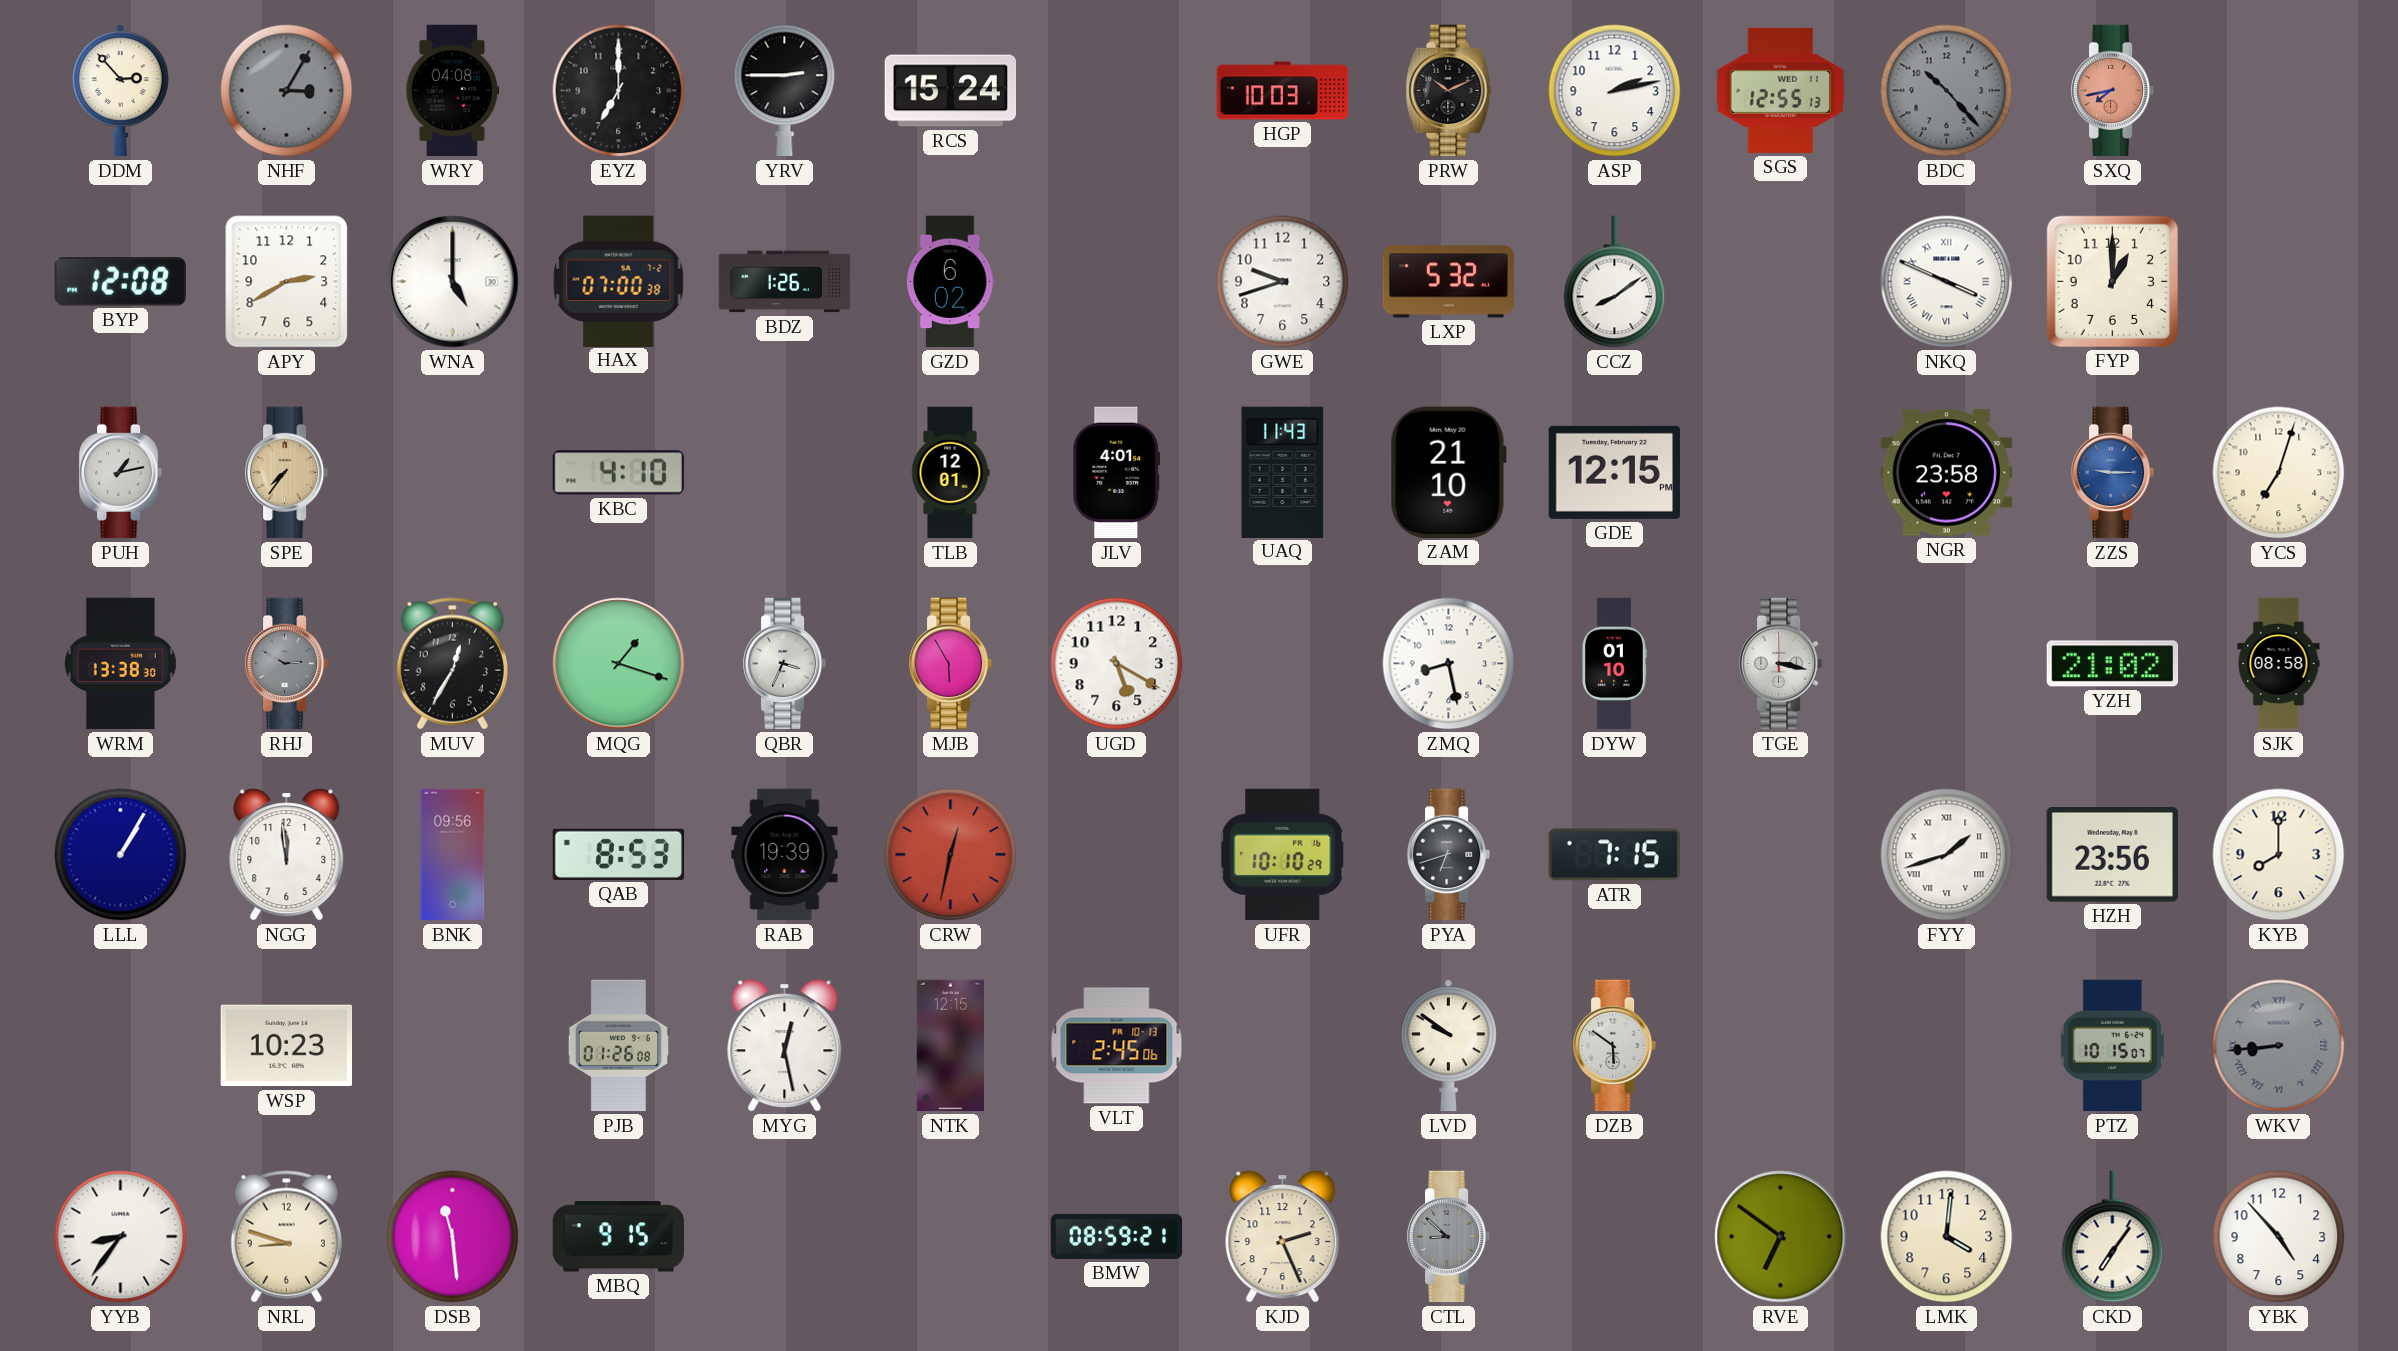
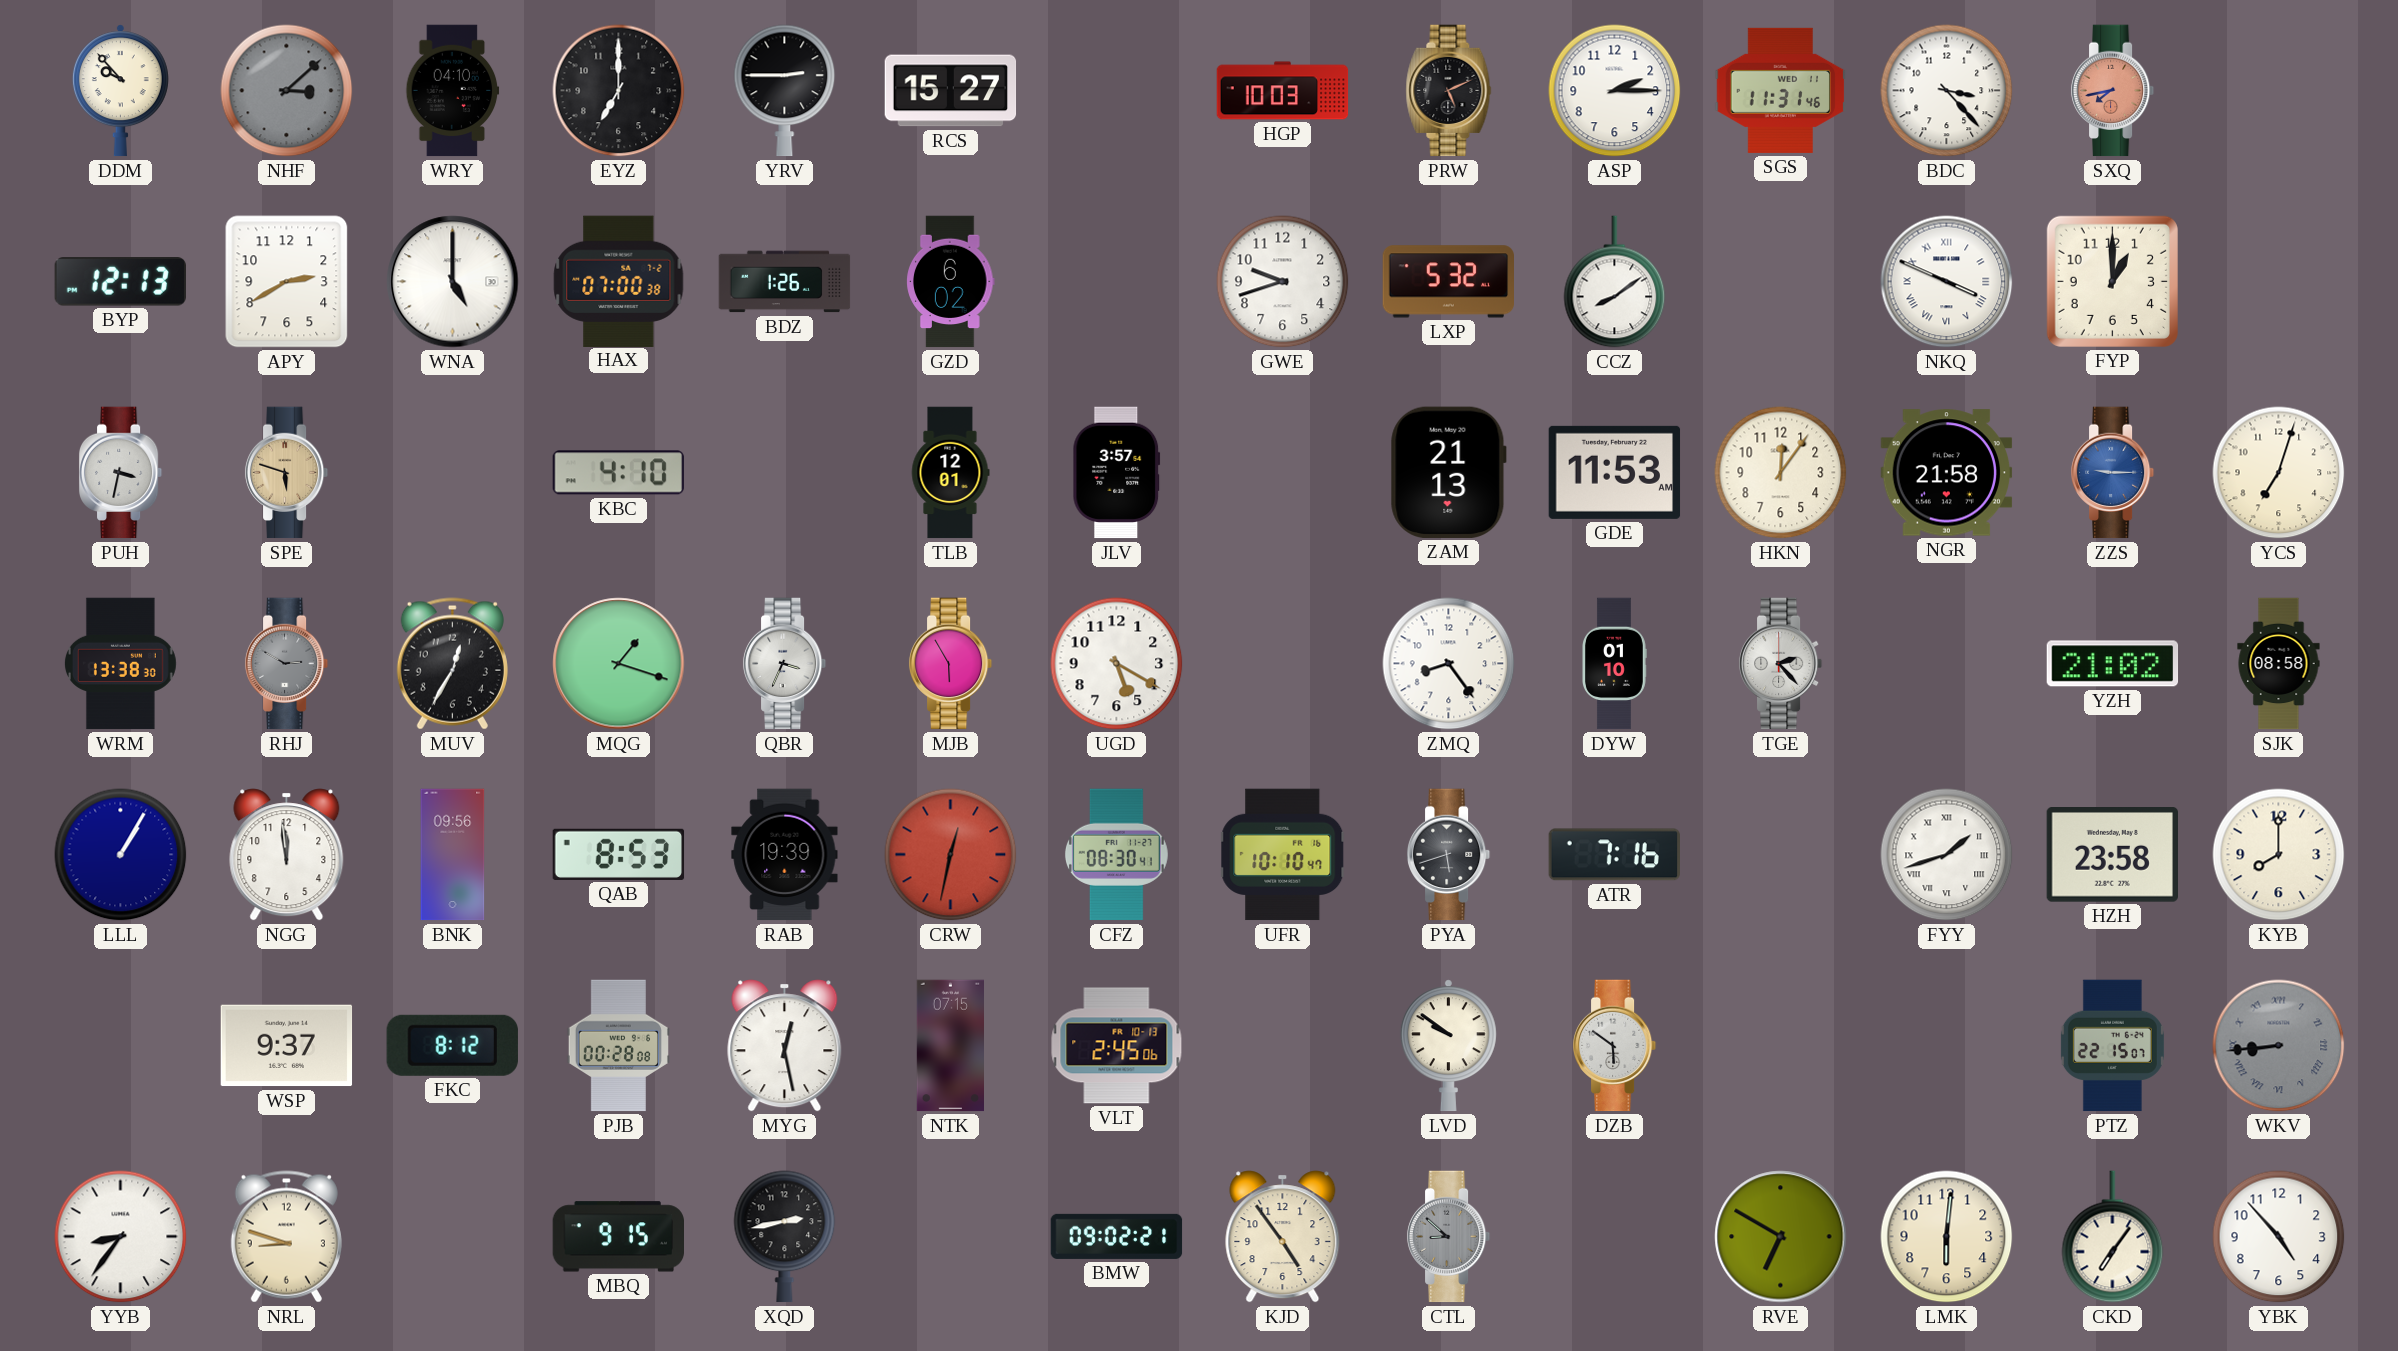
DDM: 2:53 -> 9:53 (120, 91)
NHF: 3:05 -> 3:08 (287, 91)
WRY: 04:08 -> 04:10 (453, 91)
RCS: 15:24 -> 15:27 (951, 91)
PRW: 10:11 -> 5:11 (1449, 91)
ASP: 2:13 -> 2:15 (1615, 91)
SGS: 12:55 -> 11:31 (1781, 90)
BDC: 10:23 -> 3:23 (1947, 91)
BDC dial: grey -> white (1947, 91)
BYP: 12:08 -> 12:13 (120, 282)
PUH: 1:13 -> 3:32 (121, 473)
SPE: 7:36 -> 5:48 (287, 473)
JLV: 4:01 -> 3:57 (1117, 473)
UAQ: 11:43 -> none (1283, 472)
ZAM: 21:10 -> 21:13 (1448, 472)
GDE: 12:15 -> 11:53 (1615, 472)
HKN: none -> 12:06 (1781, 473)
NGR: 23:58 -> 21:58 (1947, 473)
ZMQ: 8:28 -> 8:24 (1449, 664)
TGE: 3:17 -> 2:23 (1781, 664)
CFZ: none -> 08:30 (1116, 855)
UFR: 10:10:29 -> 10:10:47 (1283, 855)
PYA: 6:42 -> 5:42 (1449, 855)
ATR: 7:15 -> 7:16 (1614, 855)
HZH: 23:56 -> 23:58 (2112, 855)
WSP: 10:23 -> 9:37 (287, 1046)
FKC: none -> 8:12 (452, 1045)
PJB: 01:26 -> 00:28 (618, 1046)
NTK: 12:15 -> 07:15 (950, 1046)
PTZ: 10:15 -> 22:15 (2112, 1046)
DSB: 11:29 -> none (453, 1237)
XQD: none -> 2:43 (785, 1237)
BMW: 08:59 -> 09:02 (1117, 1236)
KJD: 2:26 -> 4:54 (1283, 1237)
RVE: 6:51 -> 6:50 (1781, 1237)
LMK: 4:01 -> 6:01 (1947, 1237)
